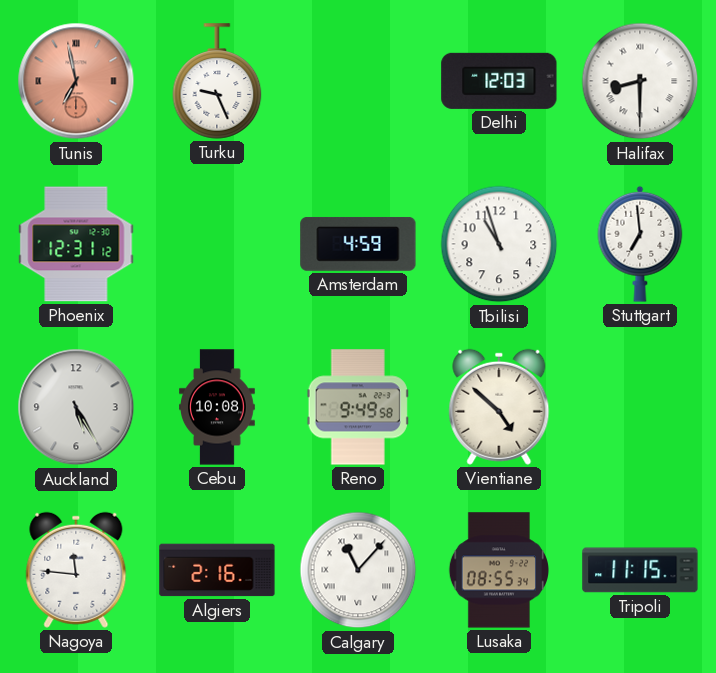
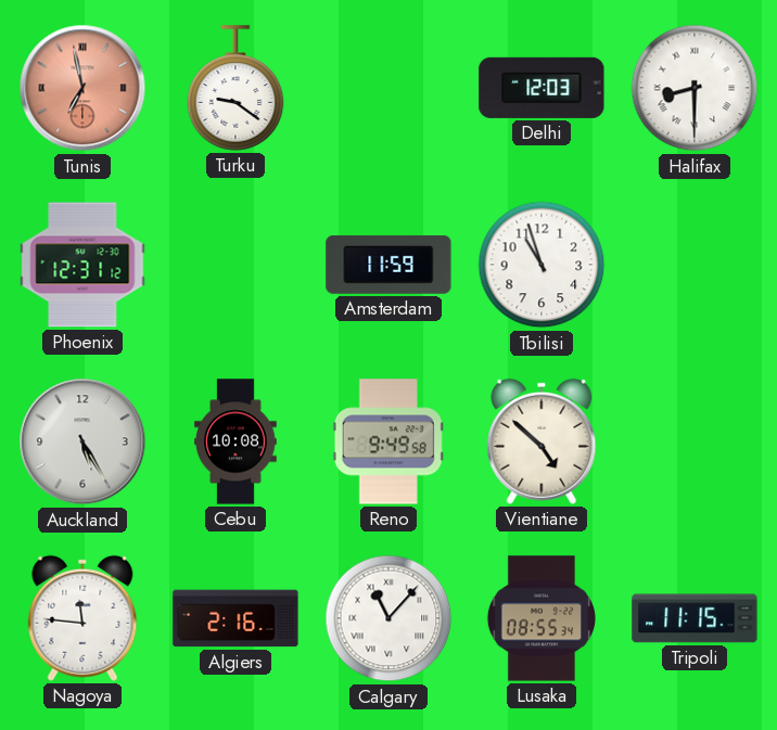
Turku: 9:26 -> 9:21 (235, 88)
Amsterdam: 4:59 -> 11:59 (389, 265)
Stuttgart: 6:59 -> none (640, 244)
